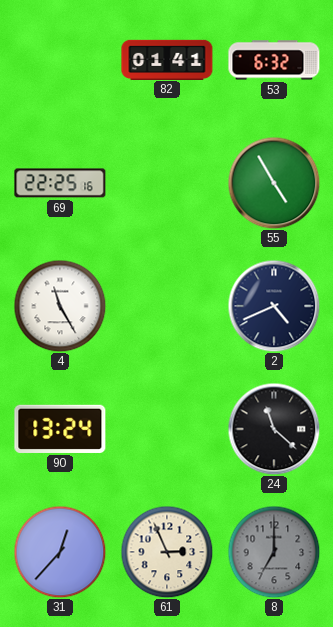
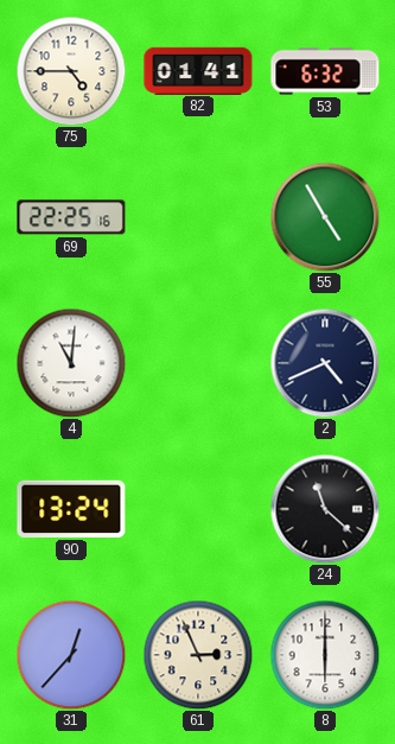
75: none -> 4:45 (71, 71)
4: 11:25 -> 11:01 (71, 363)
8: 7:00 -> 6:00 (325, 655)
8 dial: grey -> white (325, 655)
